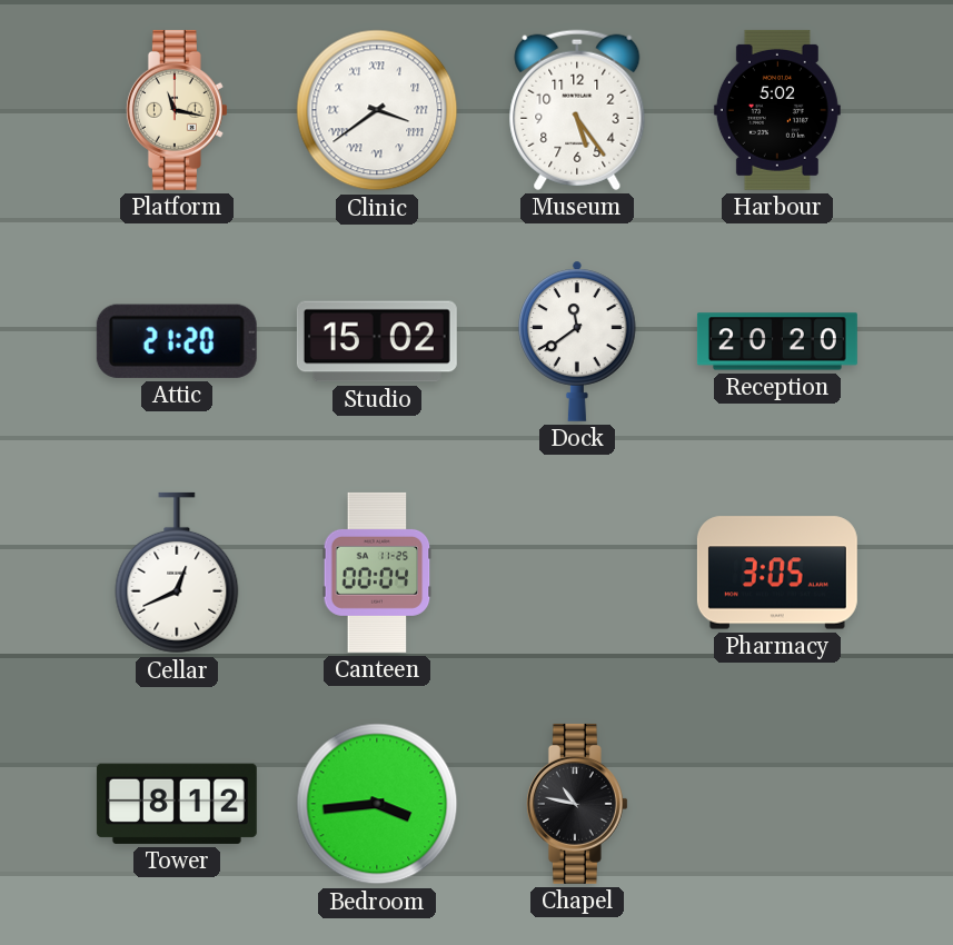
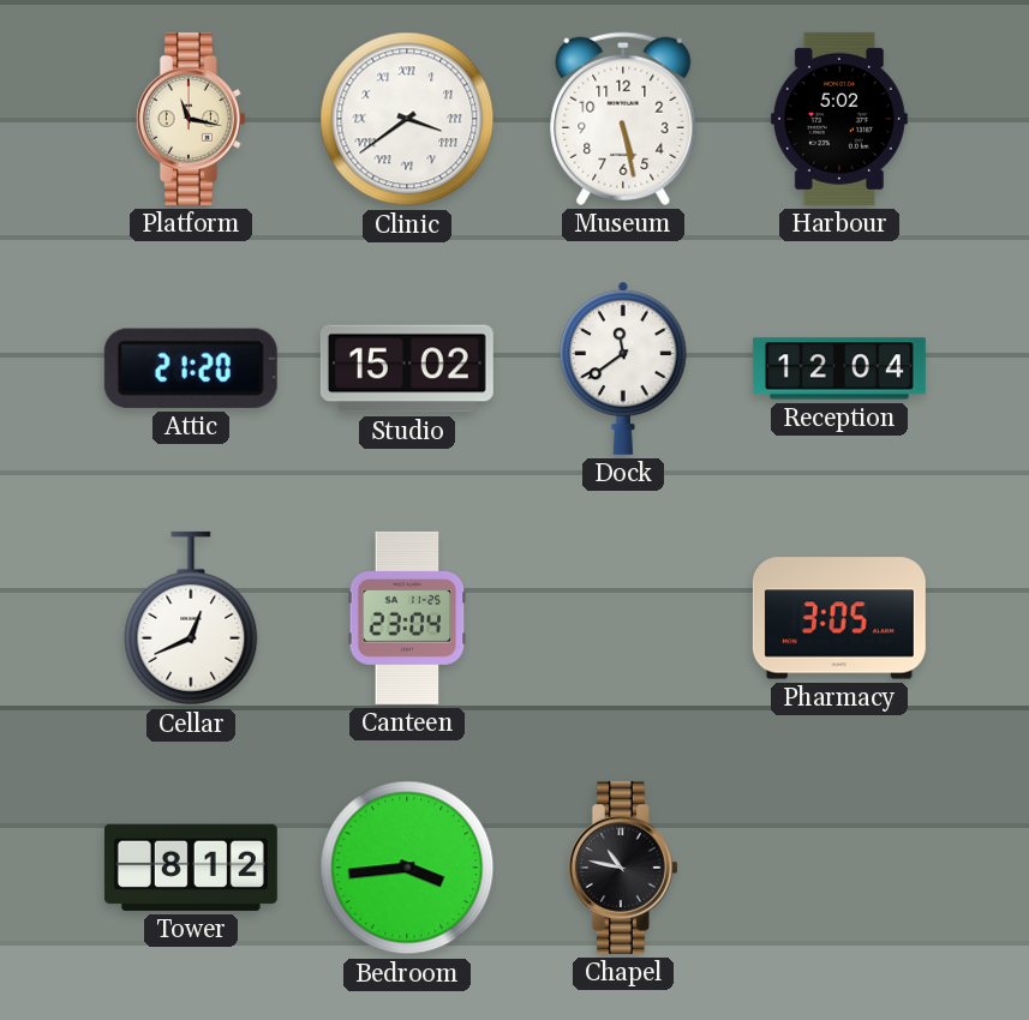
Museum: 5:24 -> 5:28 (623, 119)
Reception: 20:20 -> 12:04 (839, 368)
Canteen: 00:04 -> 23:04 (407, 618)
